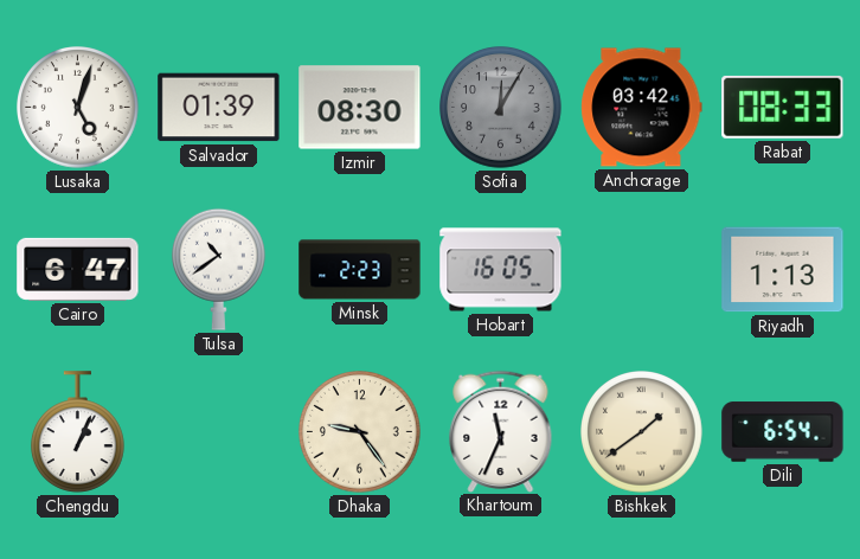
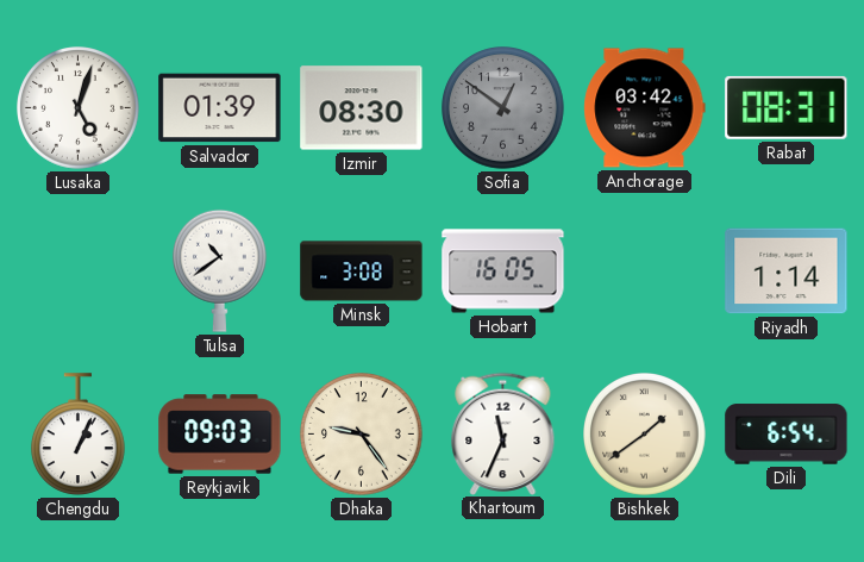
Sofia: 12:05 -> 12:51 (503, 108)
Rabat: 08:33 -> 08:31 (787, 107)
Cairo: 6:47 -> none (78, 269)
Minsk: 2:23 -> 3:08 (362, 271)
Riyadh: 1:13 -> 1:14 (787, 271)
Reykjavik: none -> 09:03 (220, 435)
